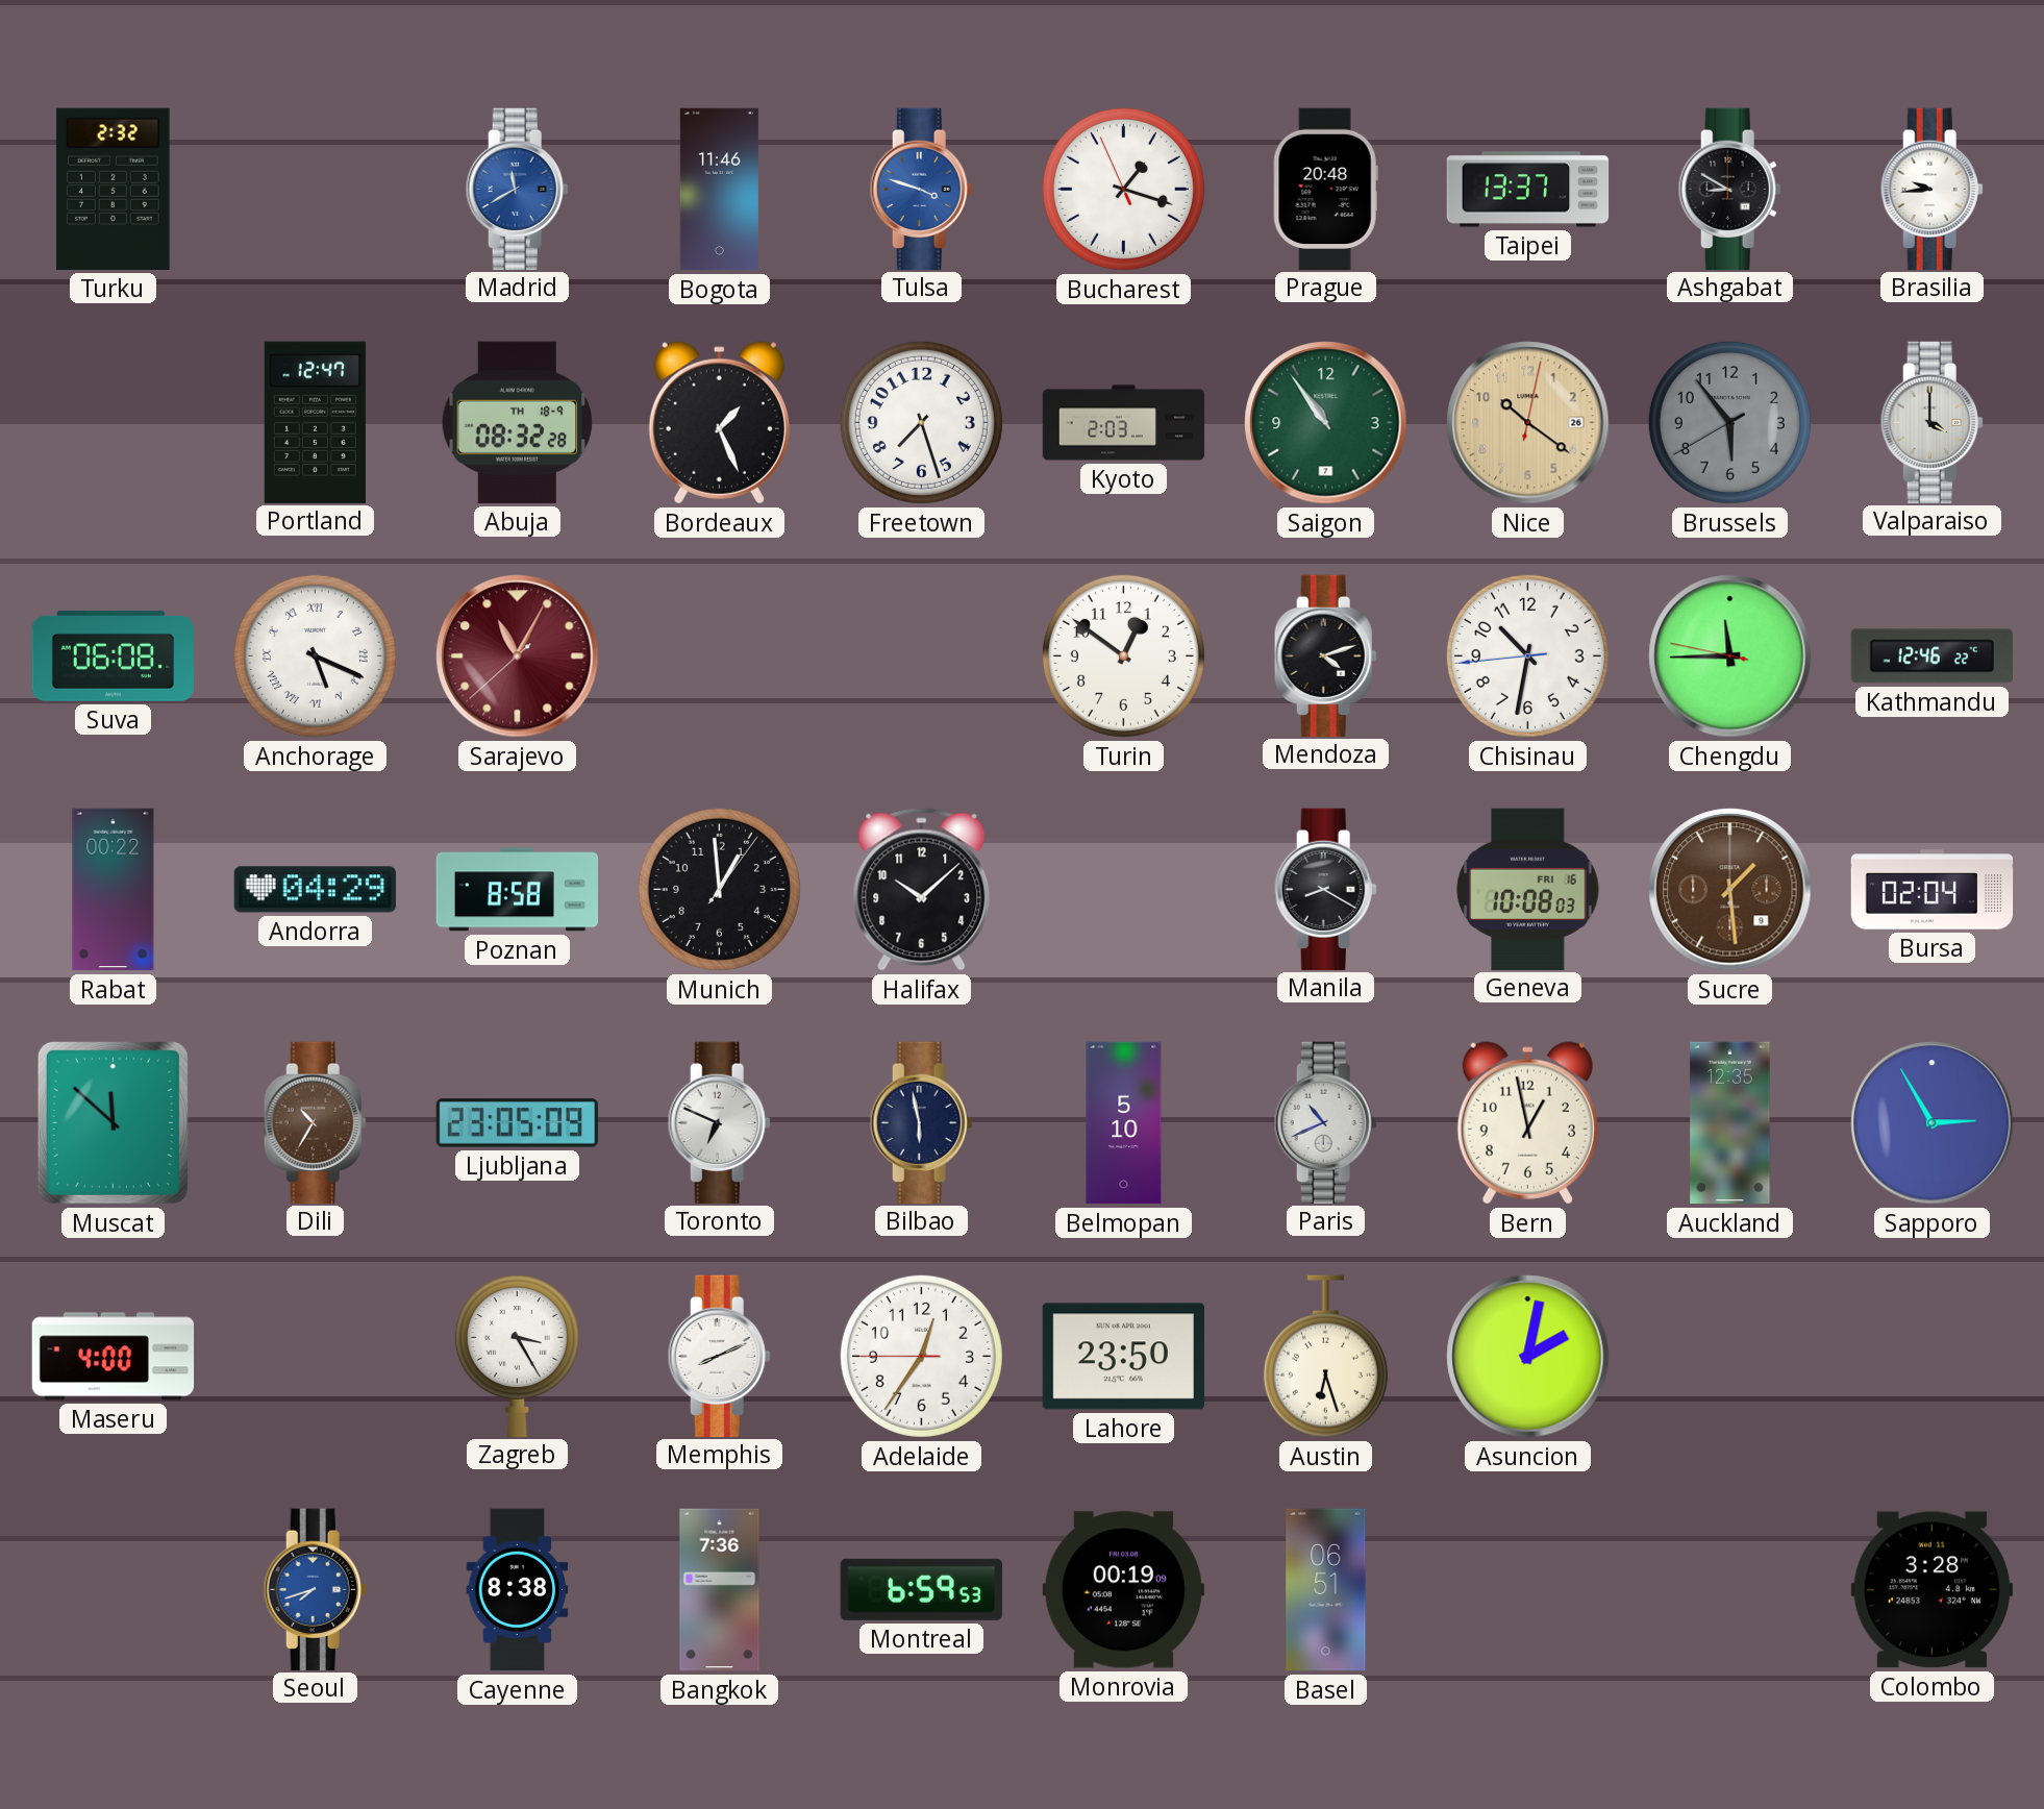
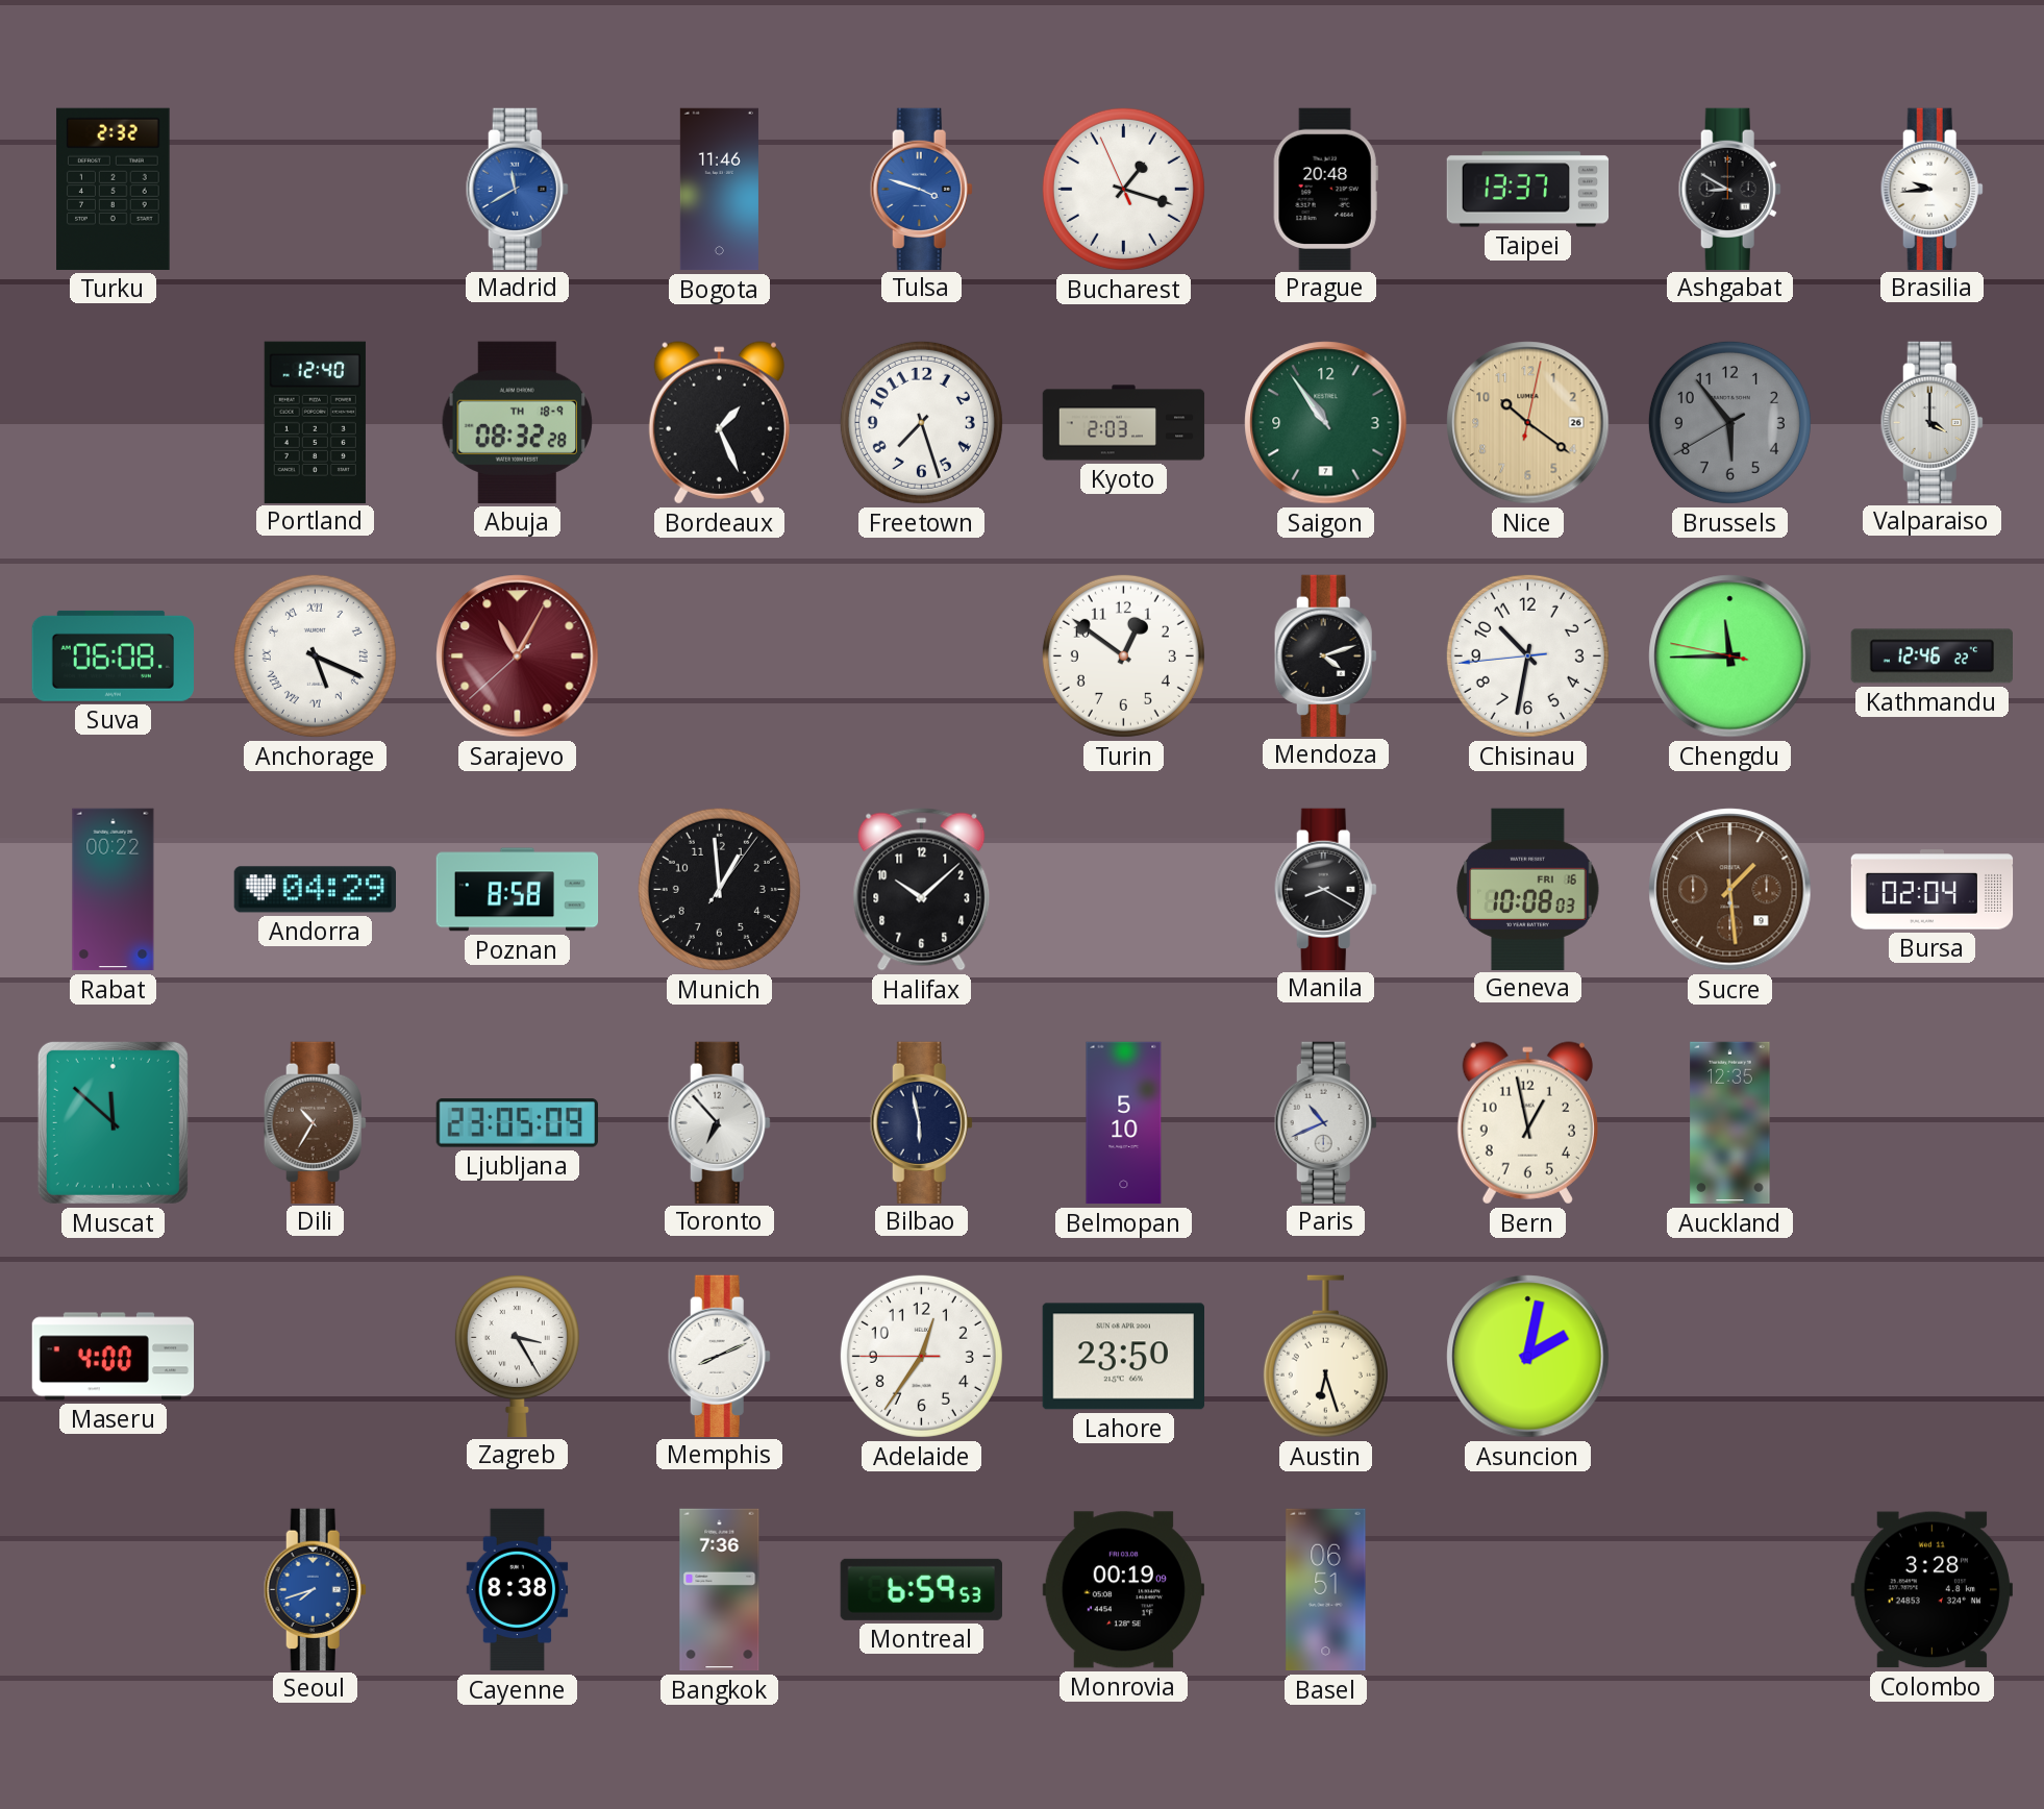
Portland: 12:47 -> 12:40 (315, 422)
Toronto: 6:49 -> 6:53 (719, 1122)
Sapporo: 2:55 -> none (1933, 1123)
